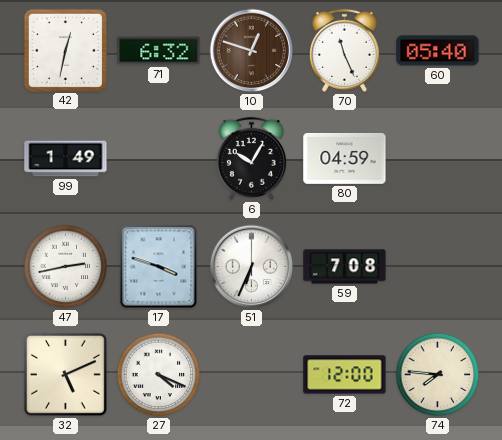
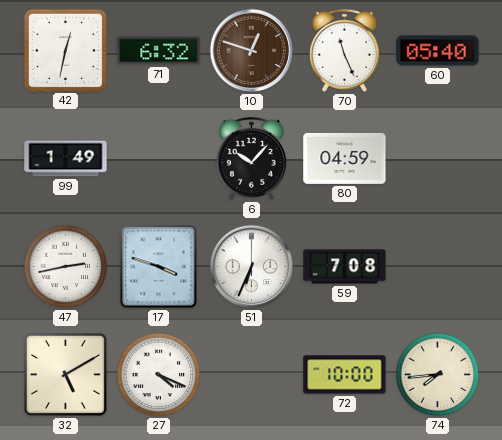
6: 10:05 -> 10:07 (251, 158)
32: 5:11 -> 5:10 (66, 375)
72: 12:00 -> 10:00 (345, 375)
74: 7:46 -> 7:44 (438, 375)
